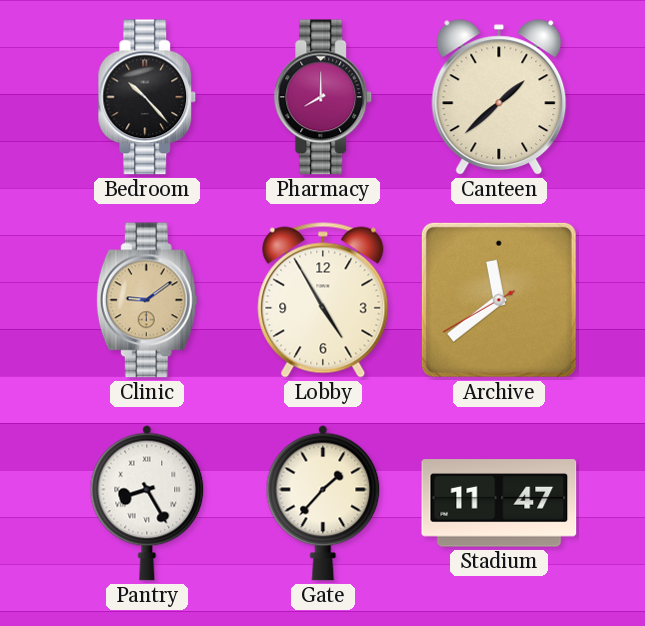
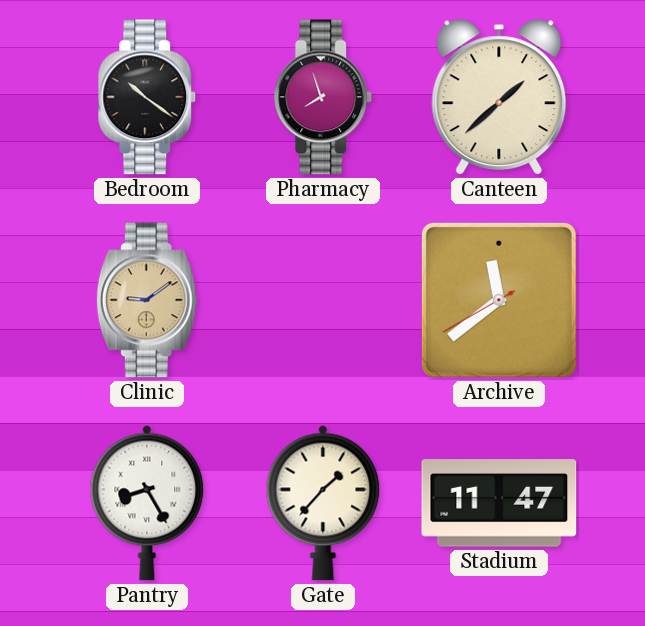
Bedroom: 10:23 -> 10:21 (147, 97)
Pharmacy: 8:00 -> 7:57 (323, 97)
Lobby: 4:55 -> none (323, 300)
